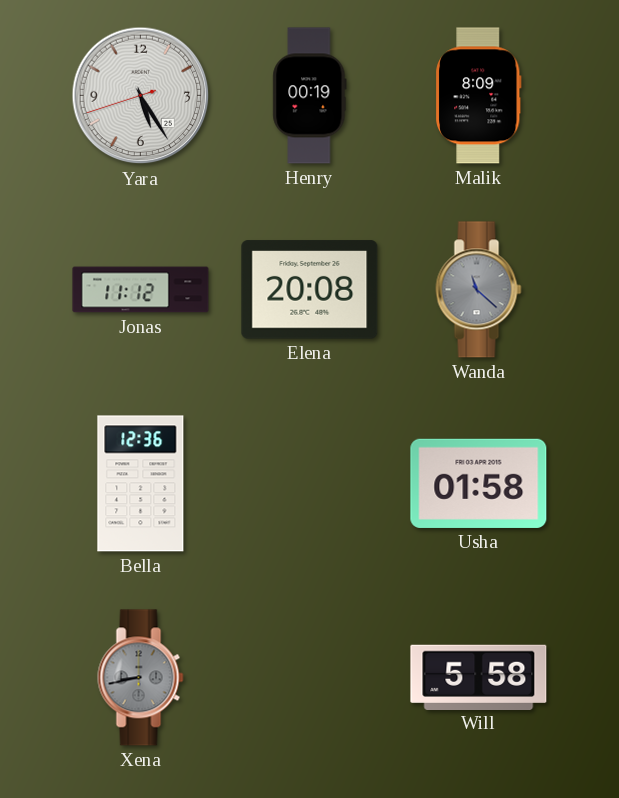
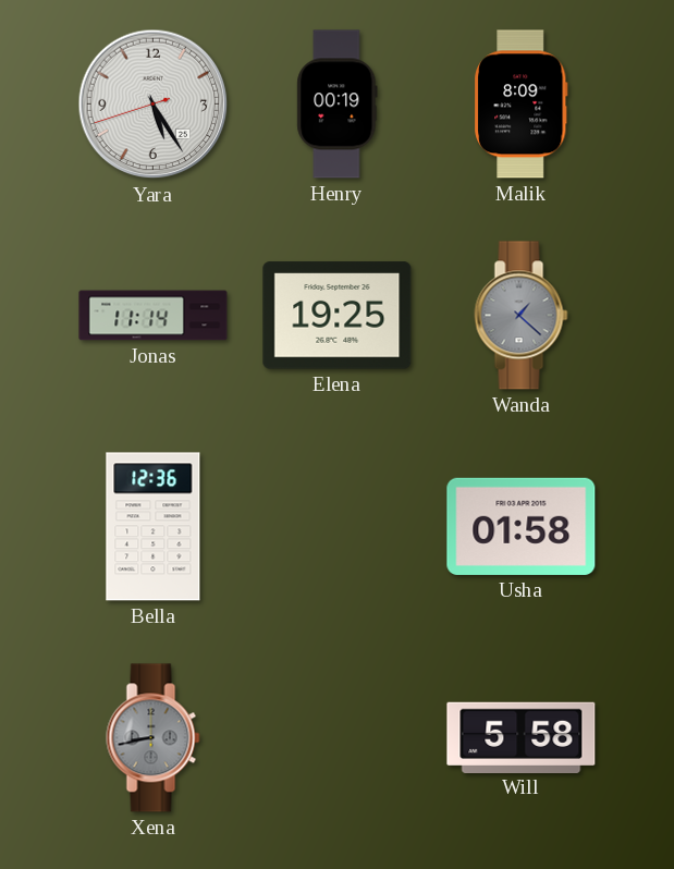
Jonas: 11:12 -> 11:14 (154, 316)
Elena: 20:08 -> 19:25 (338, 316)
Wanda: 11:22 -> 1:22 (522, 316)
